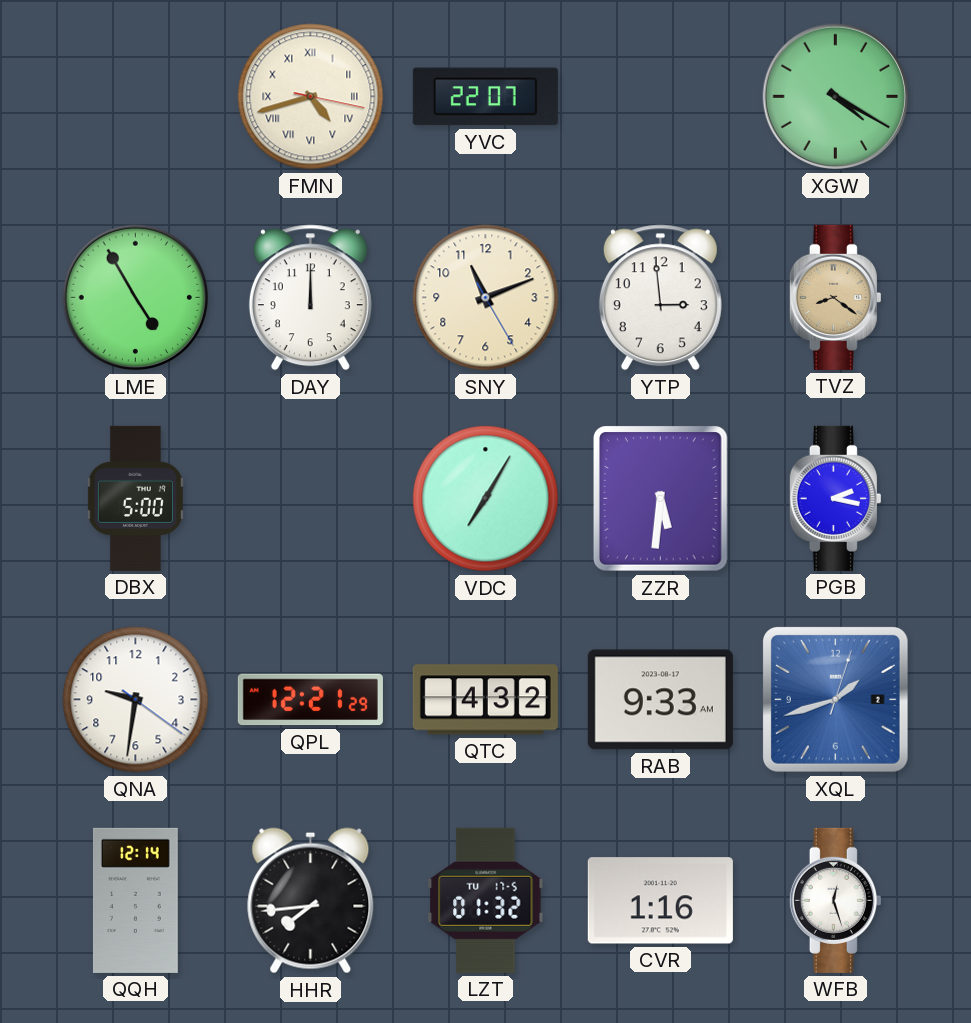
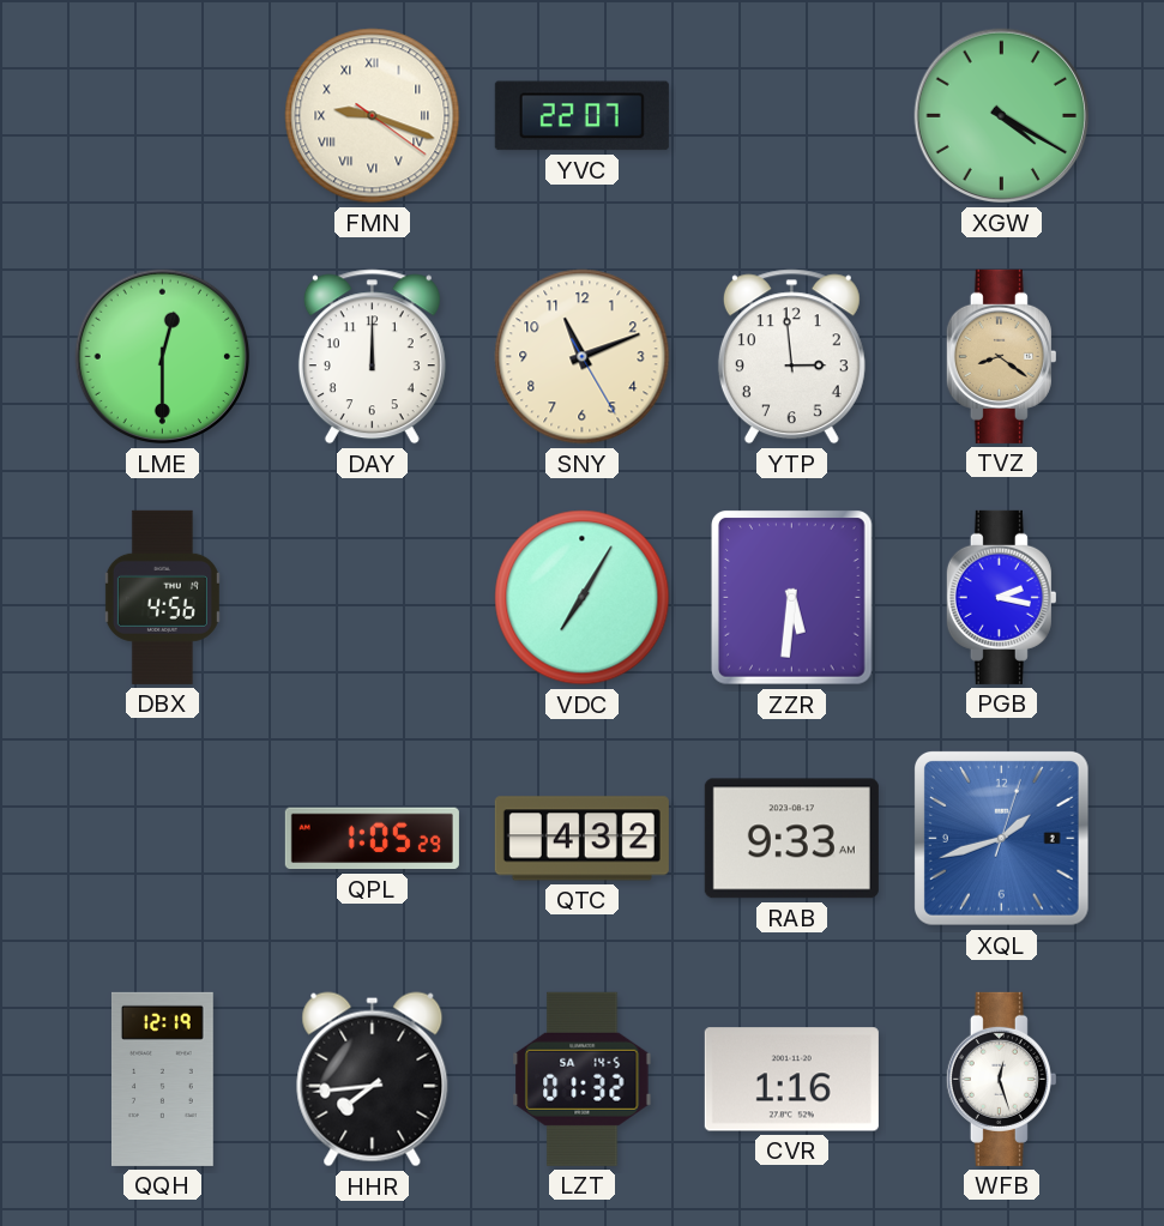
FMN: 4:42 -> 9:18 (373, 116)
LME: 4:55 -> 12:30 (163, 357)
DBX: 5:00 -> 4:56 (162, 597)
QNA: 9:31 -> none (136, 700)
QPL: 12:21 -> 1:05 (372, 839)
QQH: 12:14 -> 12:19 (162, 1079)
LZT date: TU 17-5 -> SA 14-5 (583, 1079)
